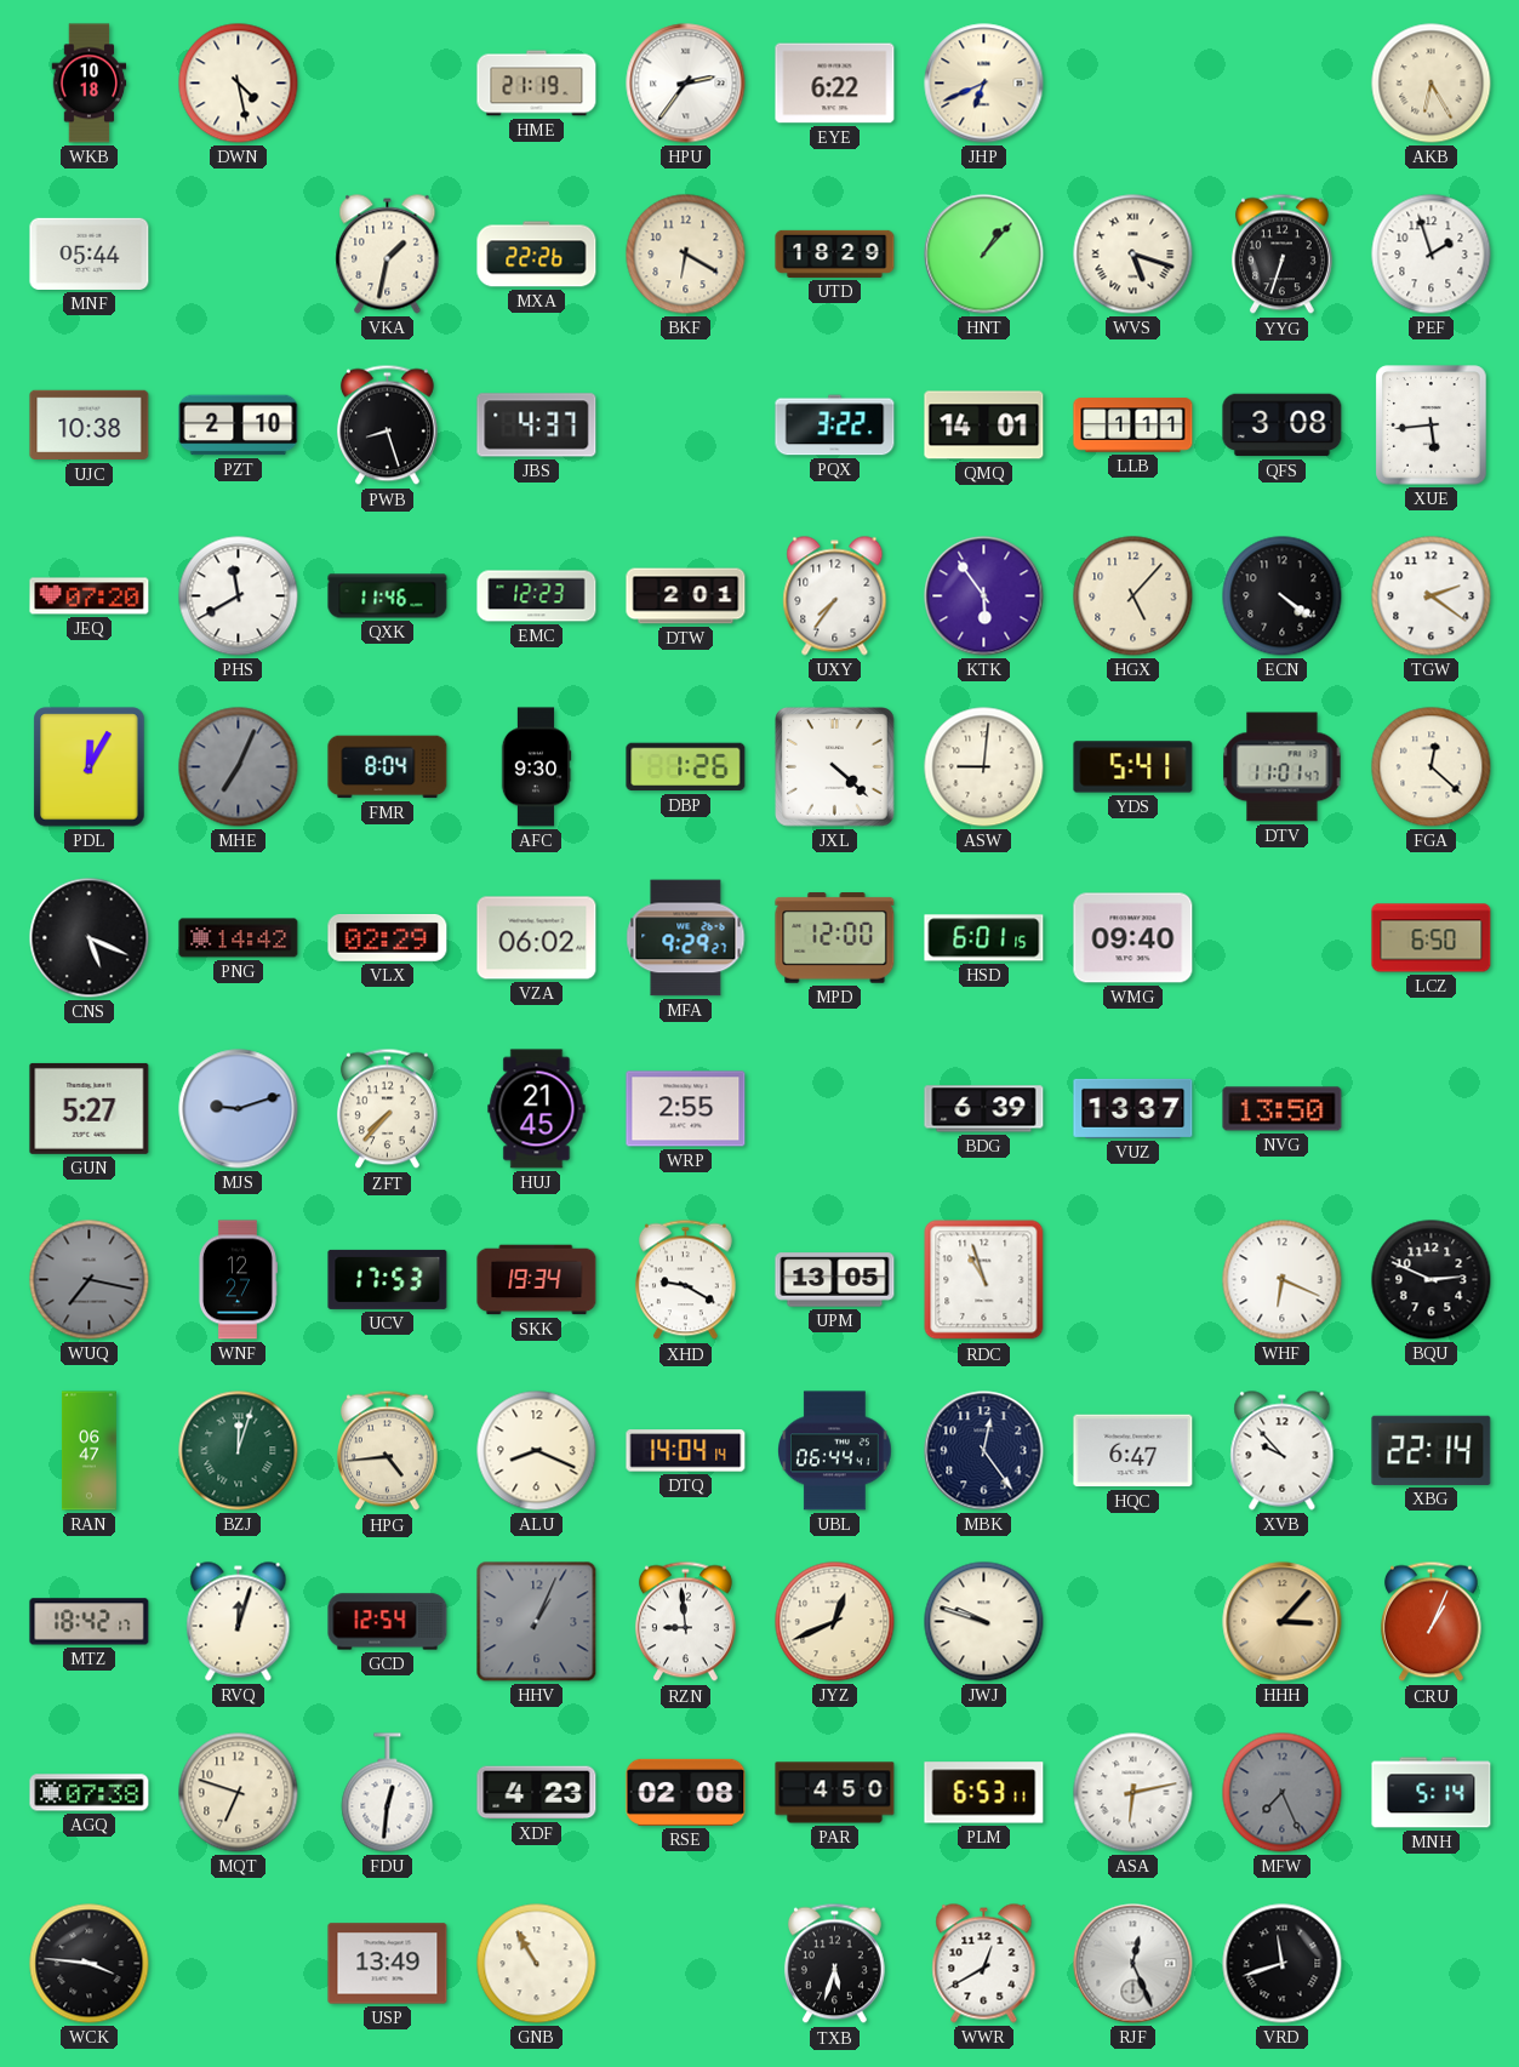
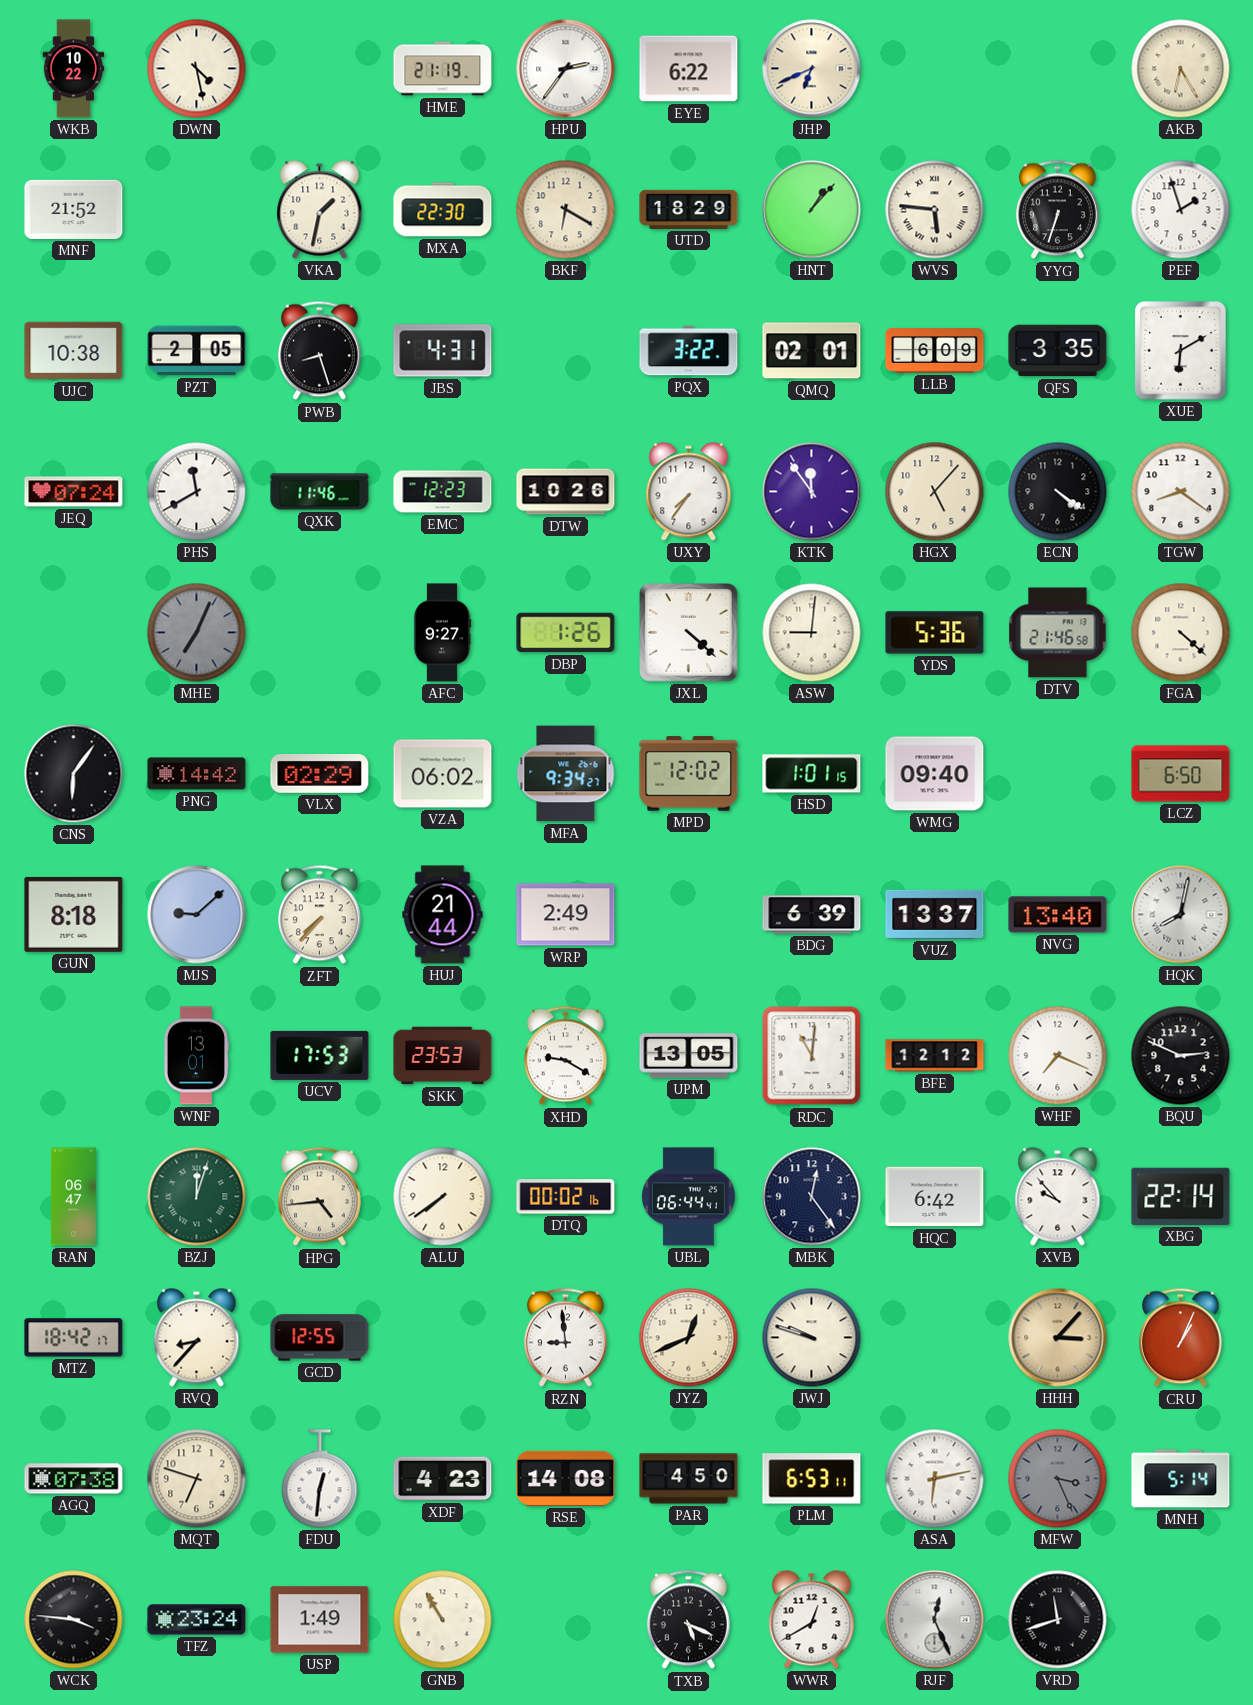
WKB: 10:18 -> 10:22 (74, 69)
MNF: 05:44 -> 21:52 (74, 209)
MXA: 22:26 -> 22:30 (443, 210)
WVS: 5:18 -> 5:46 (935, 210)
PZT: 2:10 -> 2:05 (197, 351)
JBS: 4:37 -> 4:31 (443, 351)
QMQ: 14:01 -> 02:01 (812, 351)
LLB: 1:11 -> 6:09 (935, 351)
QFS: 3:08 -> 3:35 (1058, 351)
XUE: 5:44 -> 6:10 (1181, 351)
JEQ: 07:20 -> 07:24 (74, 492)
DTW: 2:01 -> 10:26 (566, 492)
KTK: 5:54 -> 11:54 (812, 492)
TGW: 2:21 -> 8:21 (1181, 492)
PDL: 12:05 -> none (90, 767)
FMR: 8:04 -> none (388, 767)
AFC: 9:30 -> 9:27 (442, 633)
YDS: 5:41 -> 5:36 (935, 633)
DTV: 11:01 -> 21:46 (1058, 633)
FGA: 12:22 -> 4:22 (1181, 633)
CNS: 5:19 -> 6:06 (74, 774)
MFA: 9:29 -> 9:34 (566, 774)
MPD: 12:00 -> 12:02 (689, 774)
HSD: 6:01 -> 1:01 (812, 774)
GUN: 5:27 -> 8:18 (74, 914)
MJS: 9:12 -> 9:08 (197, 915)
HUJ: 21:45 -> 21:44 (443, 915)
WRP: 2:55 -> 2:49 (566, 915)
NVG: 13:50 -> 13:40 (1058, 915)
HQK: none -> 8:02 (1181, 915)
WUQ: 7:17 -> none (90, 1280)
WNF: 12:27 -> 13:01 (196, 1056)
SKK: 19:34 -> 23:53 (443, 1056)
RDC: 10:57 -> 11:01 (812, 1056)
BFE: none -> 12:12 (935, 1056)
WHF: 6:19 -> 7:19 (1058, 1056)
ALU: 8:19 -> 7:39 (443, 1197)
DTQ: 14:04 -> 00:02 (566, 1197)
HQC: 6:47 -> 6:42 (935, 1197)
RVQ: 12:03 -> 8:37 (197, 1338)
GCD: 12:54 -> 12:55 (320, 1338)
HHV: 1:04 -> none (537, 1622)
RSE: 02:08 -> 14:08 (566, 1478)
MFW: 7:26 -> 3:26 (1058, 1479)
TFZ: none -> 23:24 (197, 1620)
USP: 13:49 -> 1:49 (320, 1620)
TXB: 5:33 -> 5:19 (688, 1620)
